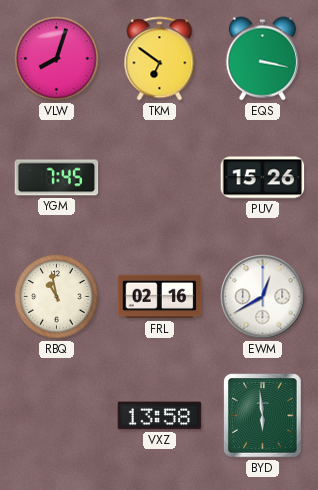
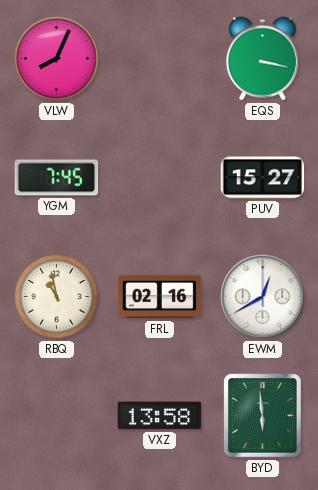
VLW: 8:03 -> 8:04 (57, 59)
TKM: 6:51 -> none (160, 59)
PUV: 15:26 -> 15:27 (263, 178)
